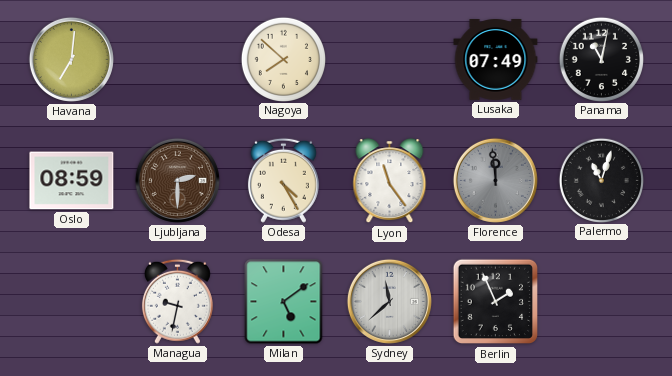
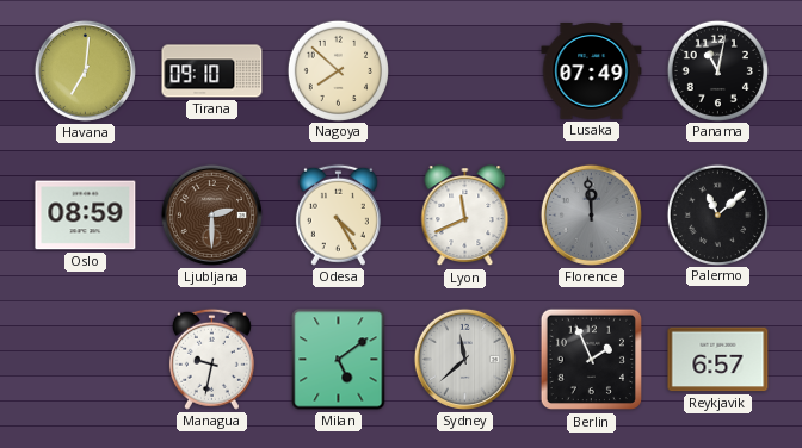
Tirana: none -> 09:10 (212, 71)
Lyon: 11:24 -> 11:41 (465, 216)
Palermo: 11:03 -> 11:08 (717, 214)
Reykjavik: none -> 6:57 (718, 360)
